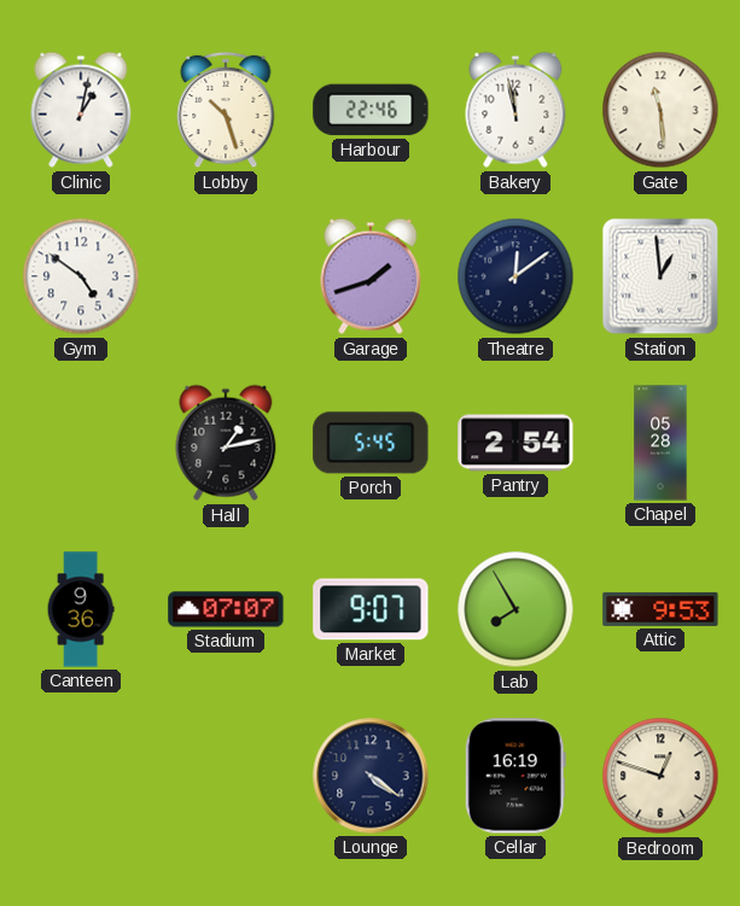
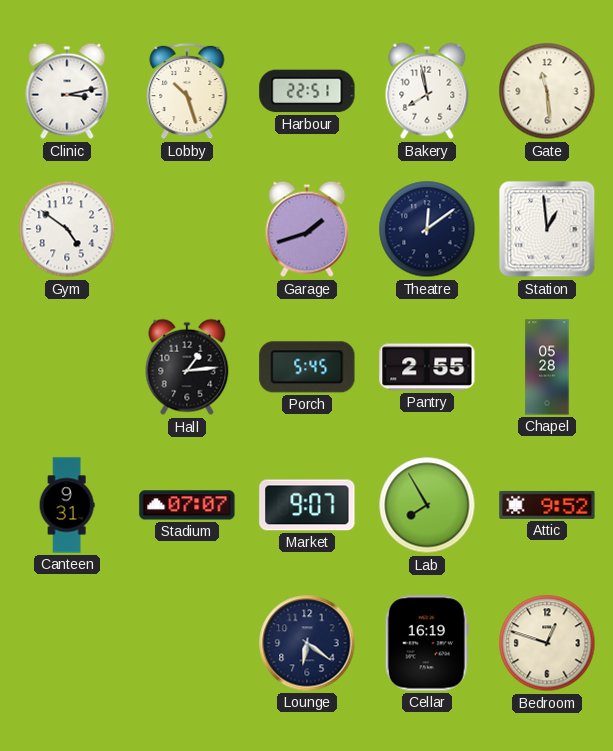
Clinic: 1:02 -> 3:13 (67, 91)
Harbour: 22:46 -> 22:51 (307, 91)
Bakery: 11:58 -> 7:58 (427, 91)
Hall: 1:13 -> 1:14 (187, 367)
Pantry: 2:54 -> 2:55 (427, 367)
Canteen: 9:36 -> 9:31 (67, 505)
Attic: 9:53 -> 9:52 (547, 505)
Lounge: 4:21 -> 6:21 (307, 643)
